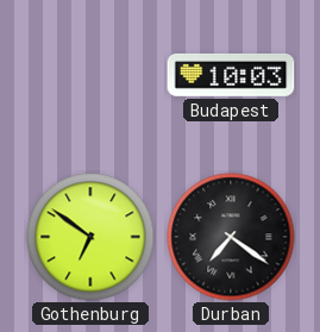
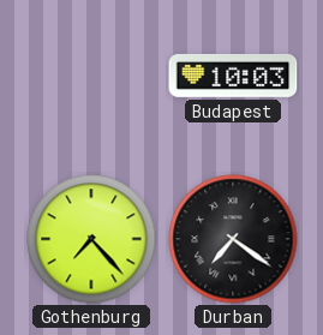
Gothenburg: 6:51 -> 7:23 (91, 239)
